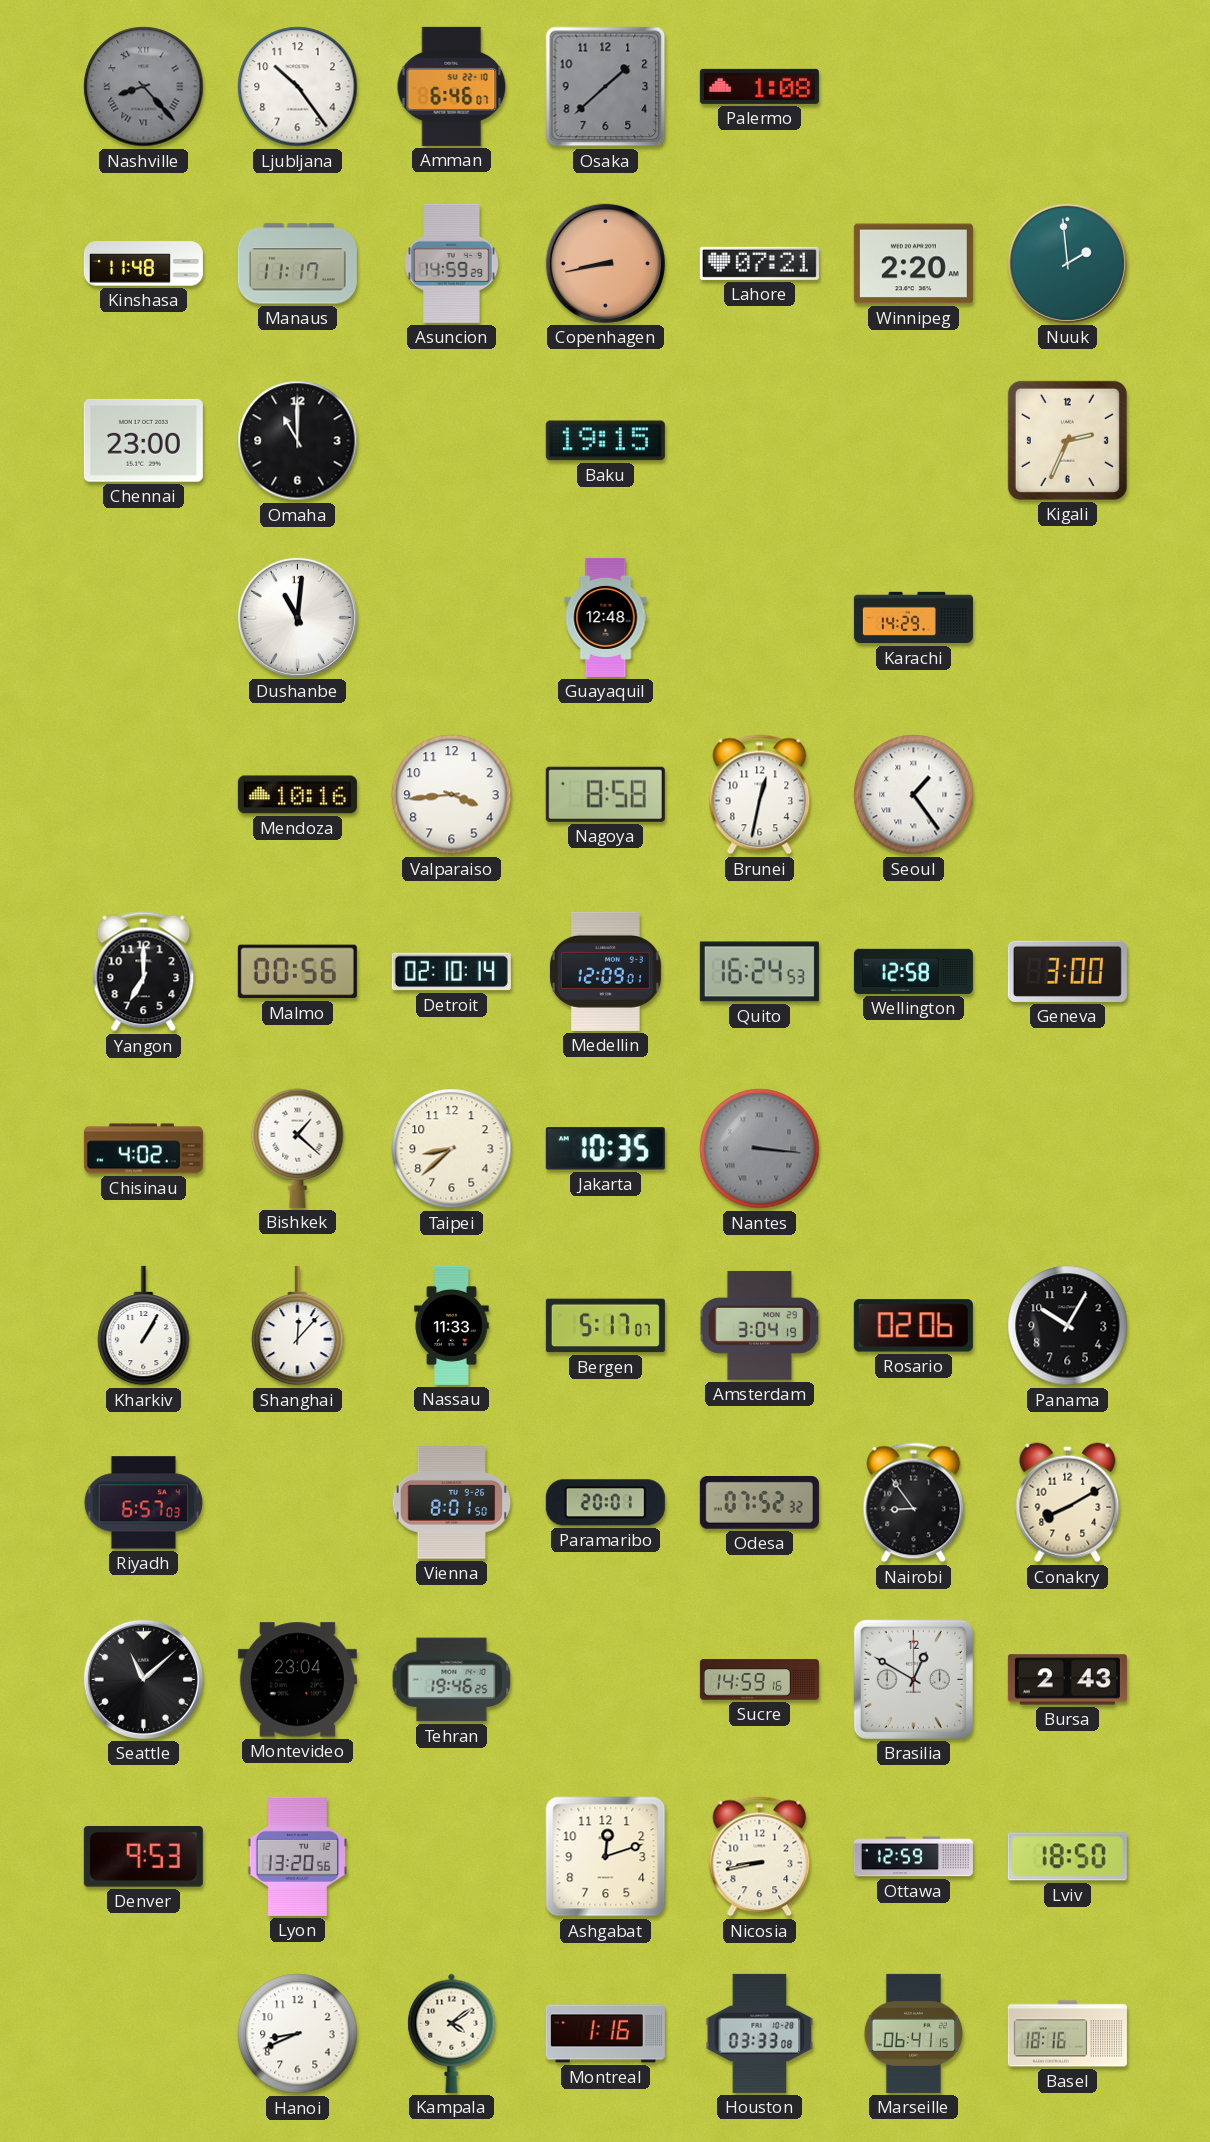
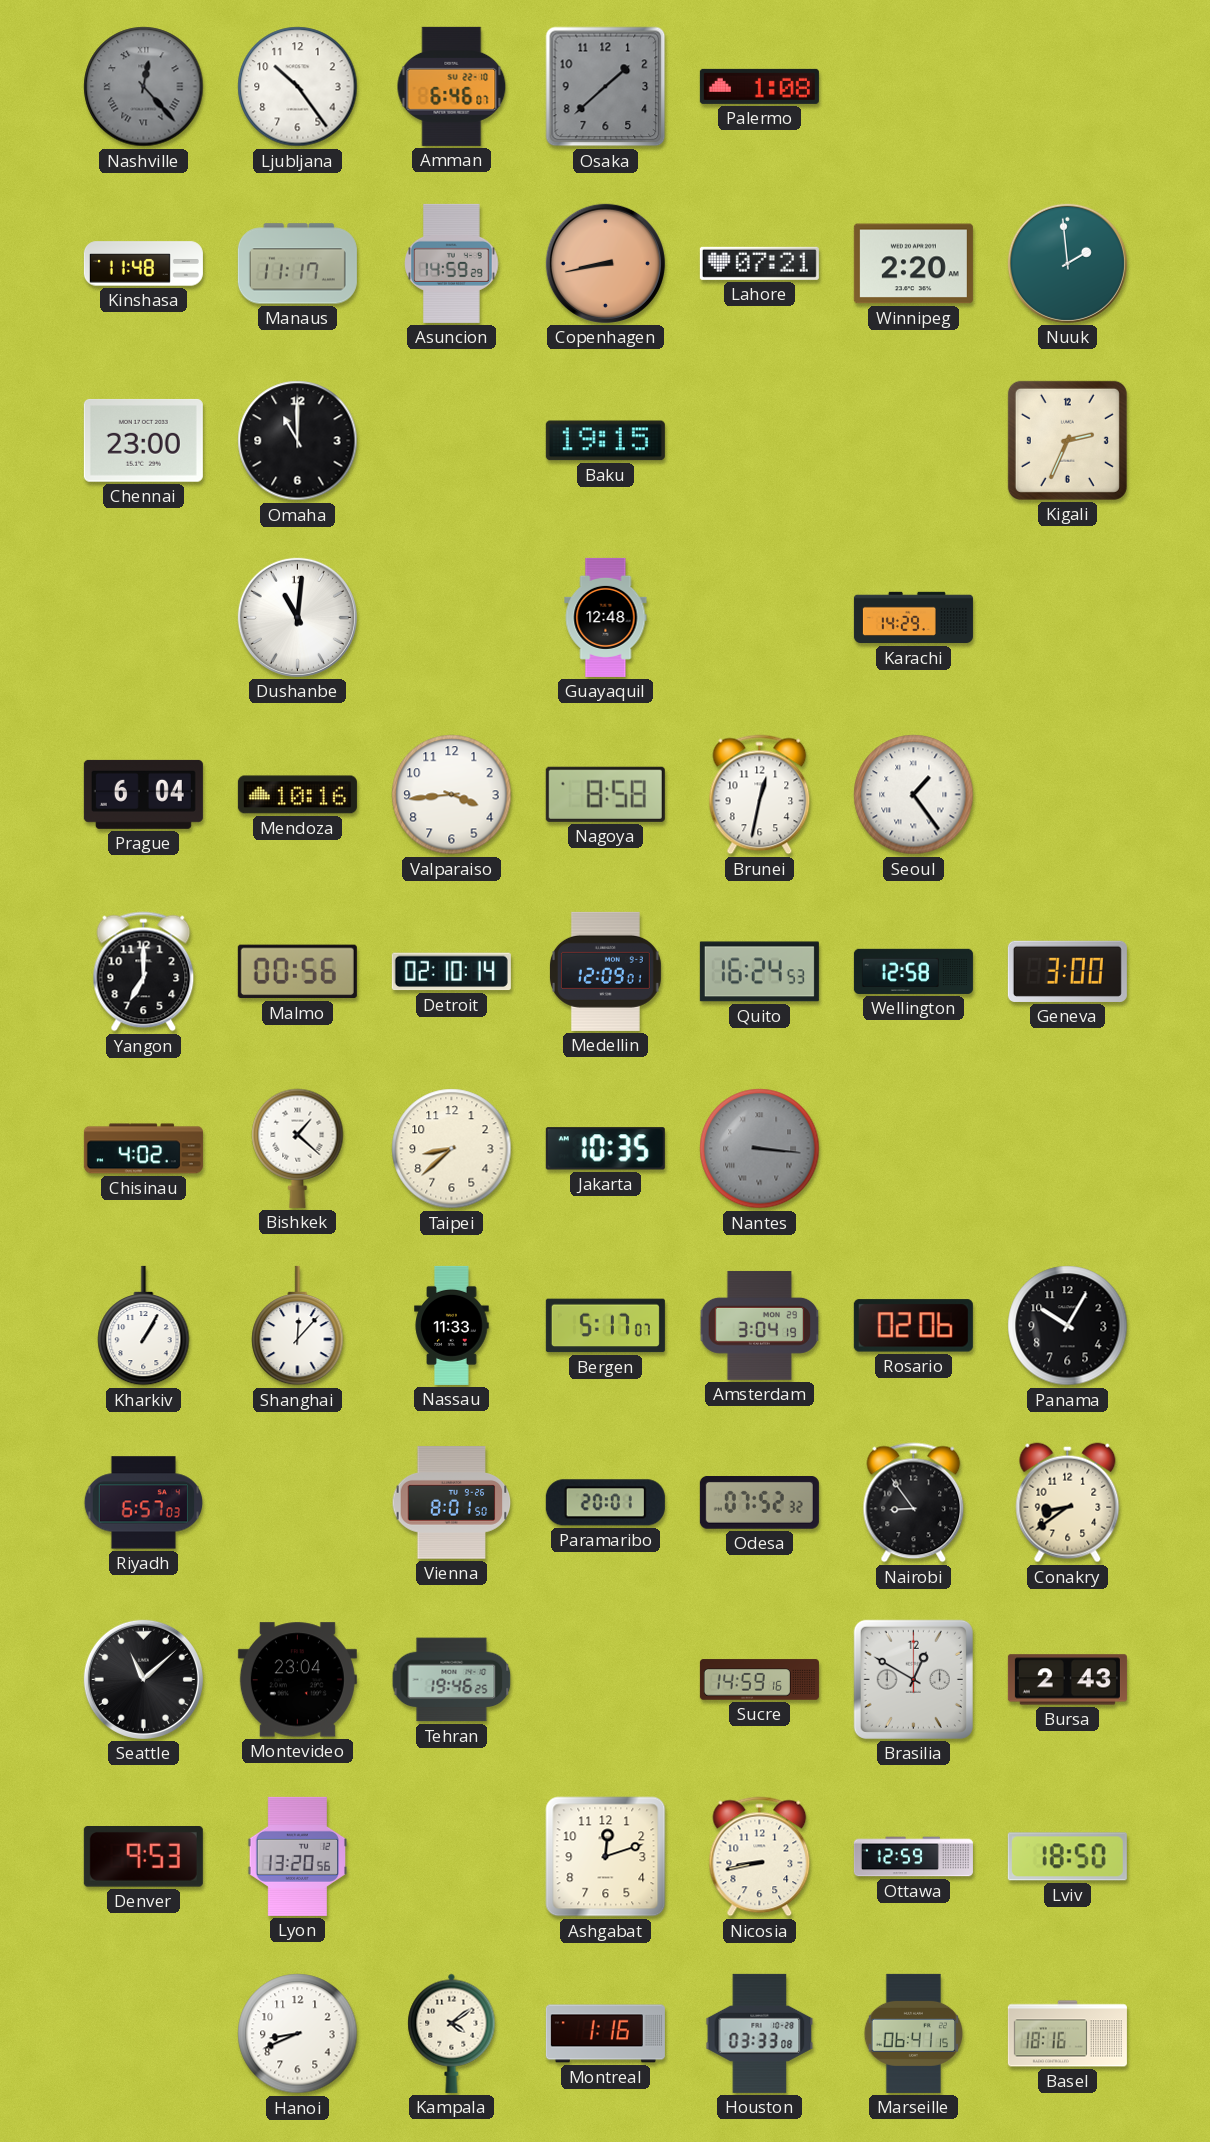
Nashville: 8:23 -> 12:23 (144, 87)
Prague: none -> 6:04 (143, 794)
Conakry: 8:10 -> 8:39 (1068, 1503)
